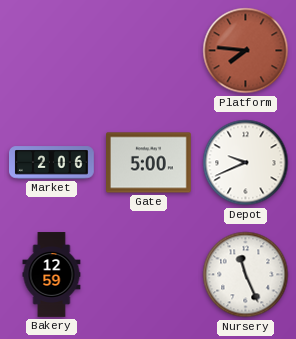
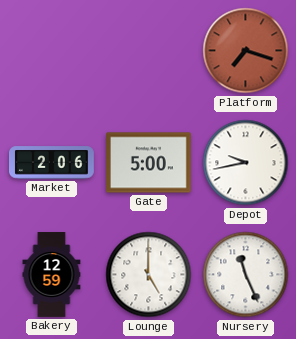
Platform: 7:46 -> 7:18 (246, 51)
Depot: 9:41 -> 9:43 (246, 163)
Lounge: none -> 5:00 (149, 275)
